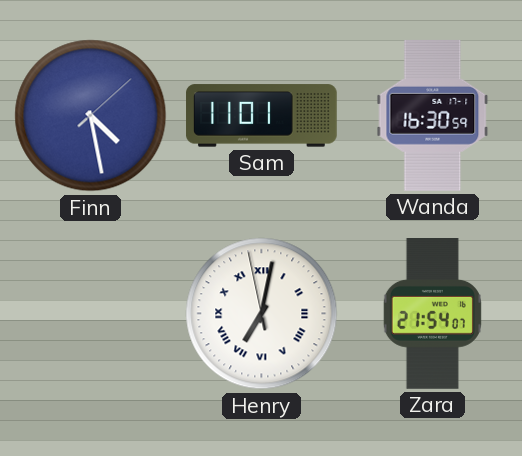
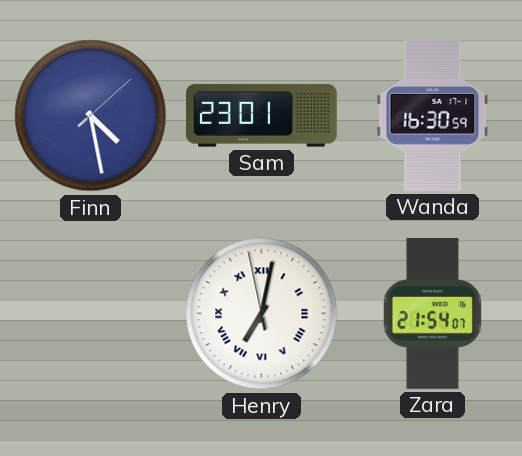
Sam: 11:01 -> 23:01 (262, 116)
